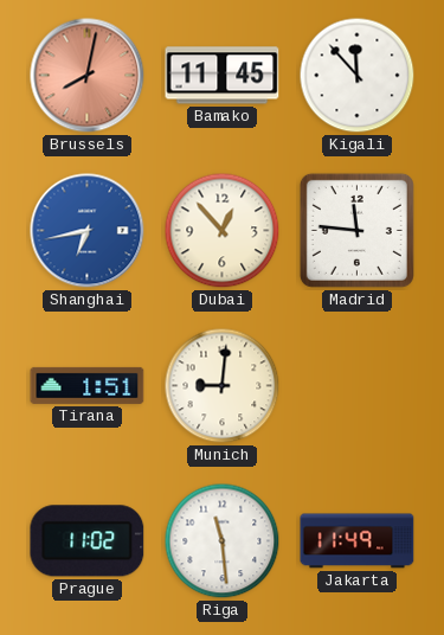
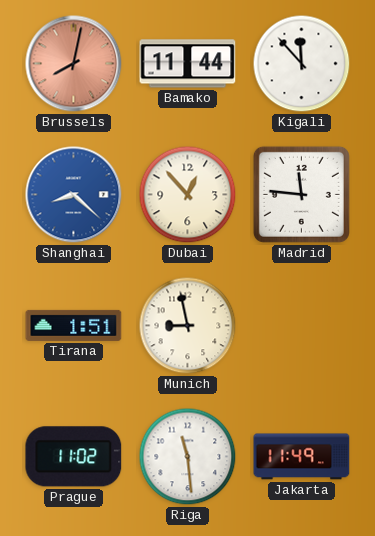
Bamako: 11:45 -> 11:44 (188, 64)
Shanghai: 6:43 -> 8:22 (74, 195)
Munich: 9:01 -> 8:58 (188, 326)
